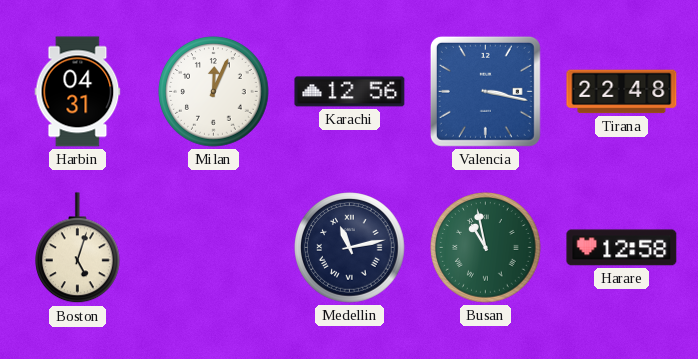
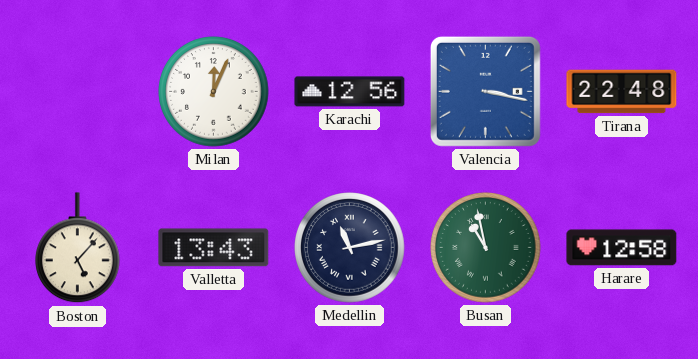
Harbin: 04:31 -> none (78, 92)
Boston: 5:03 -> 5:07 (78, 248)
Valletta: none -> 13:43 (214, 248)
